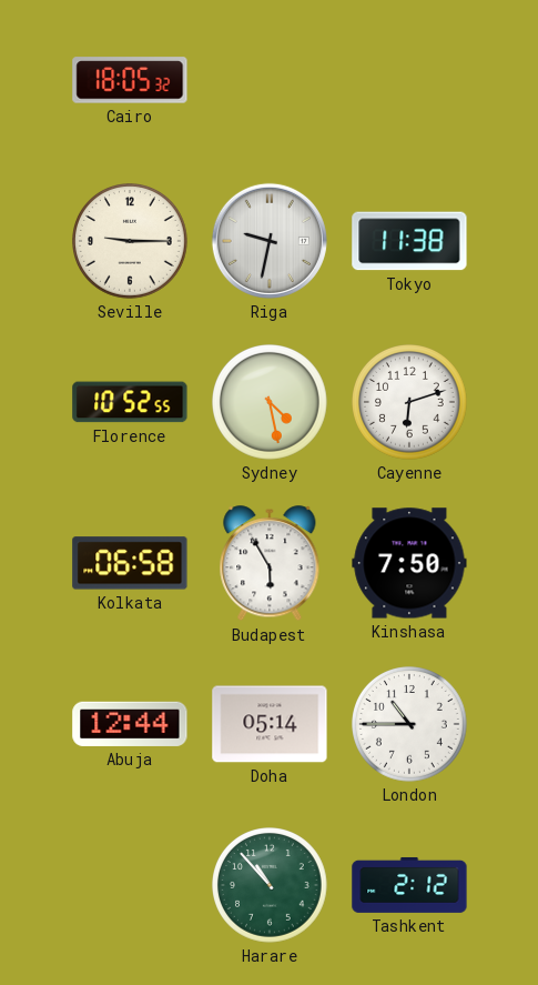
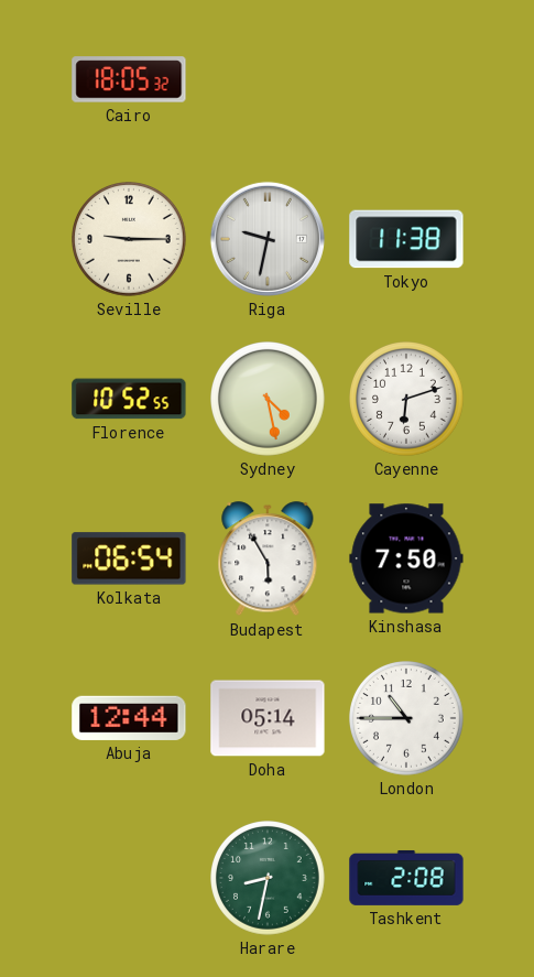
Kolkata: 06:58 -> 06:54 (129, 558)
Harare: 10:53 -> 8:32 (269, 879)
Tashkent: 2:12 -> 2:08 (406, 878)
